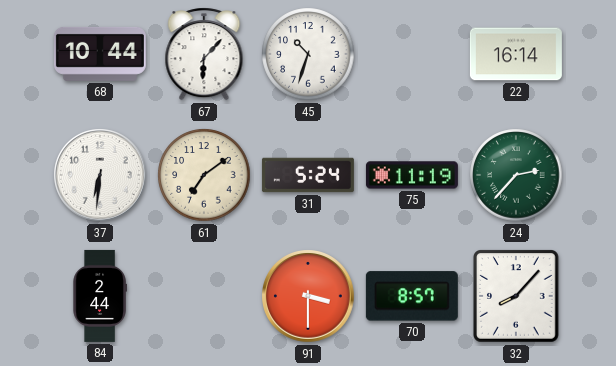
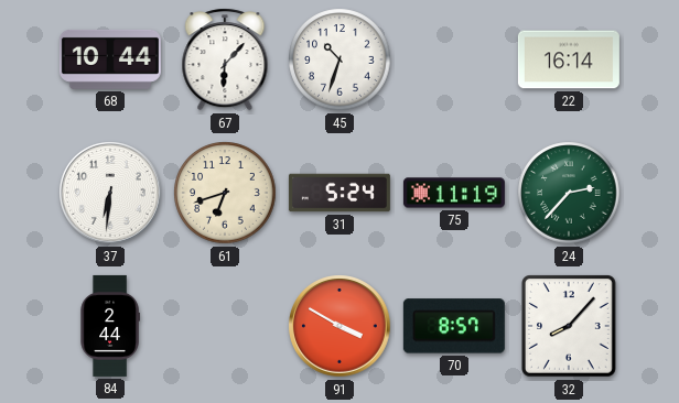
61: 7:09 -> 6:42 (225, 193)
91: 3:30 -> 3:50 (339, 326)
